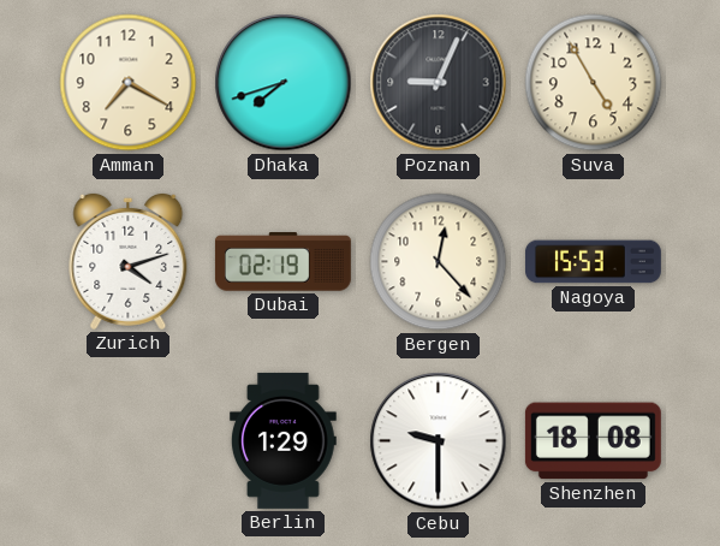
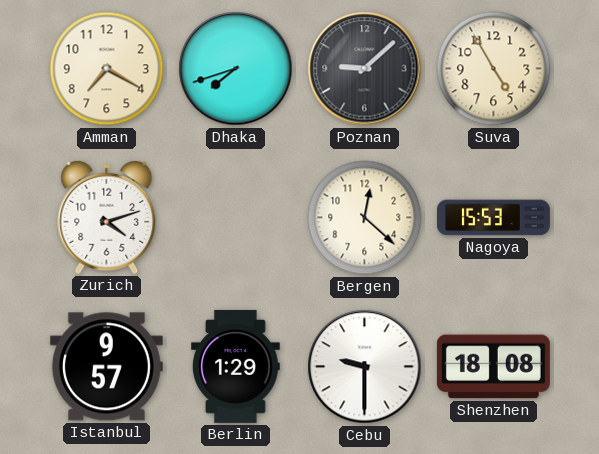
Poznan: 9:04 -> 9:08 (365, 69)
Dubai: 02:19 -> none (282, 262)
Bergen: 12:23 -> 12:22 (365, 218)
Istanbul: none -> 9:57 (106, 367)
